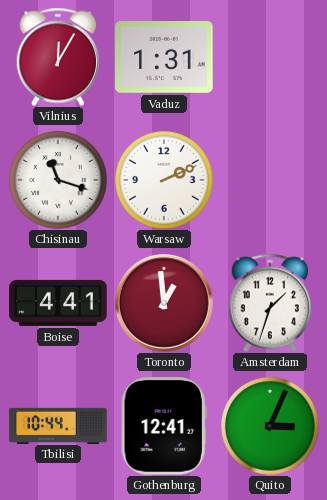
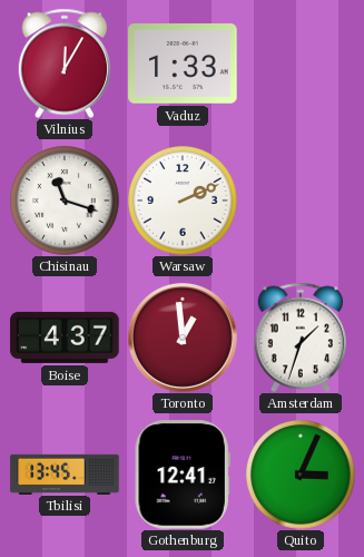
Vaduz: 1:31 -> 1:33 (183, 65)
Boise: 4:41 -> 4:37 (65, 338)
Tbilisi: 10:44 -> 13:45 (65, 473)
